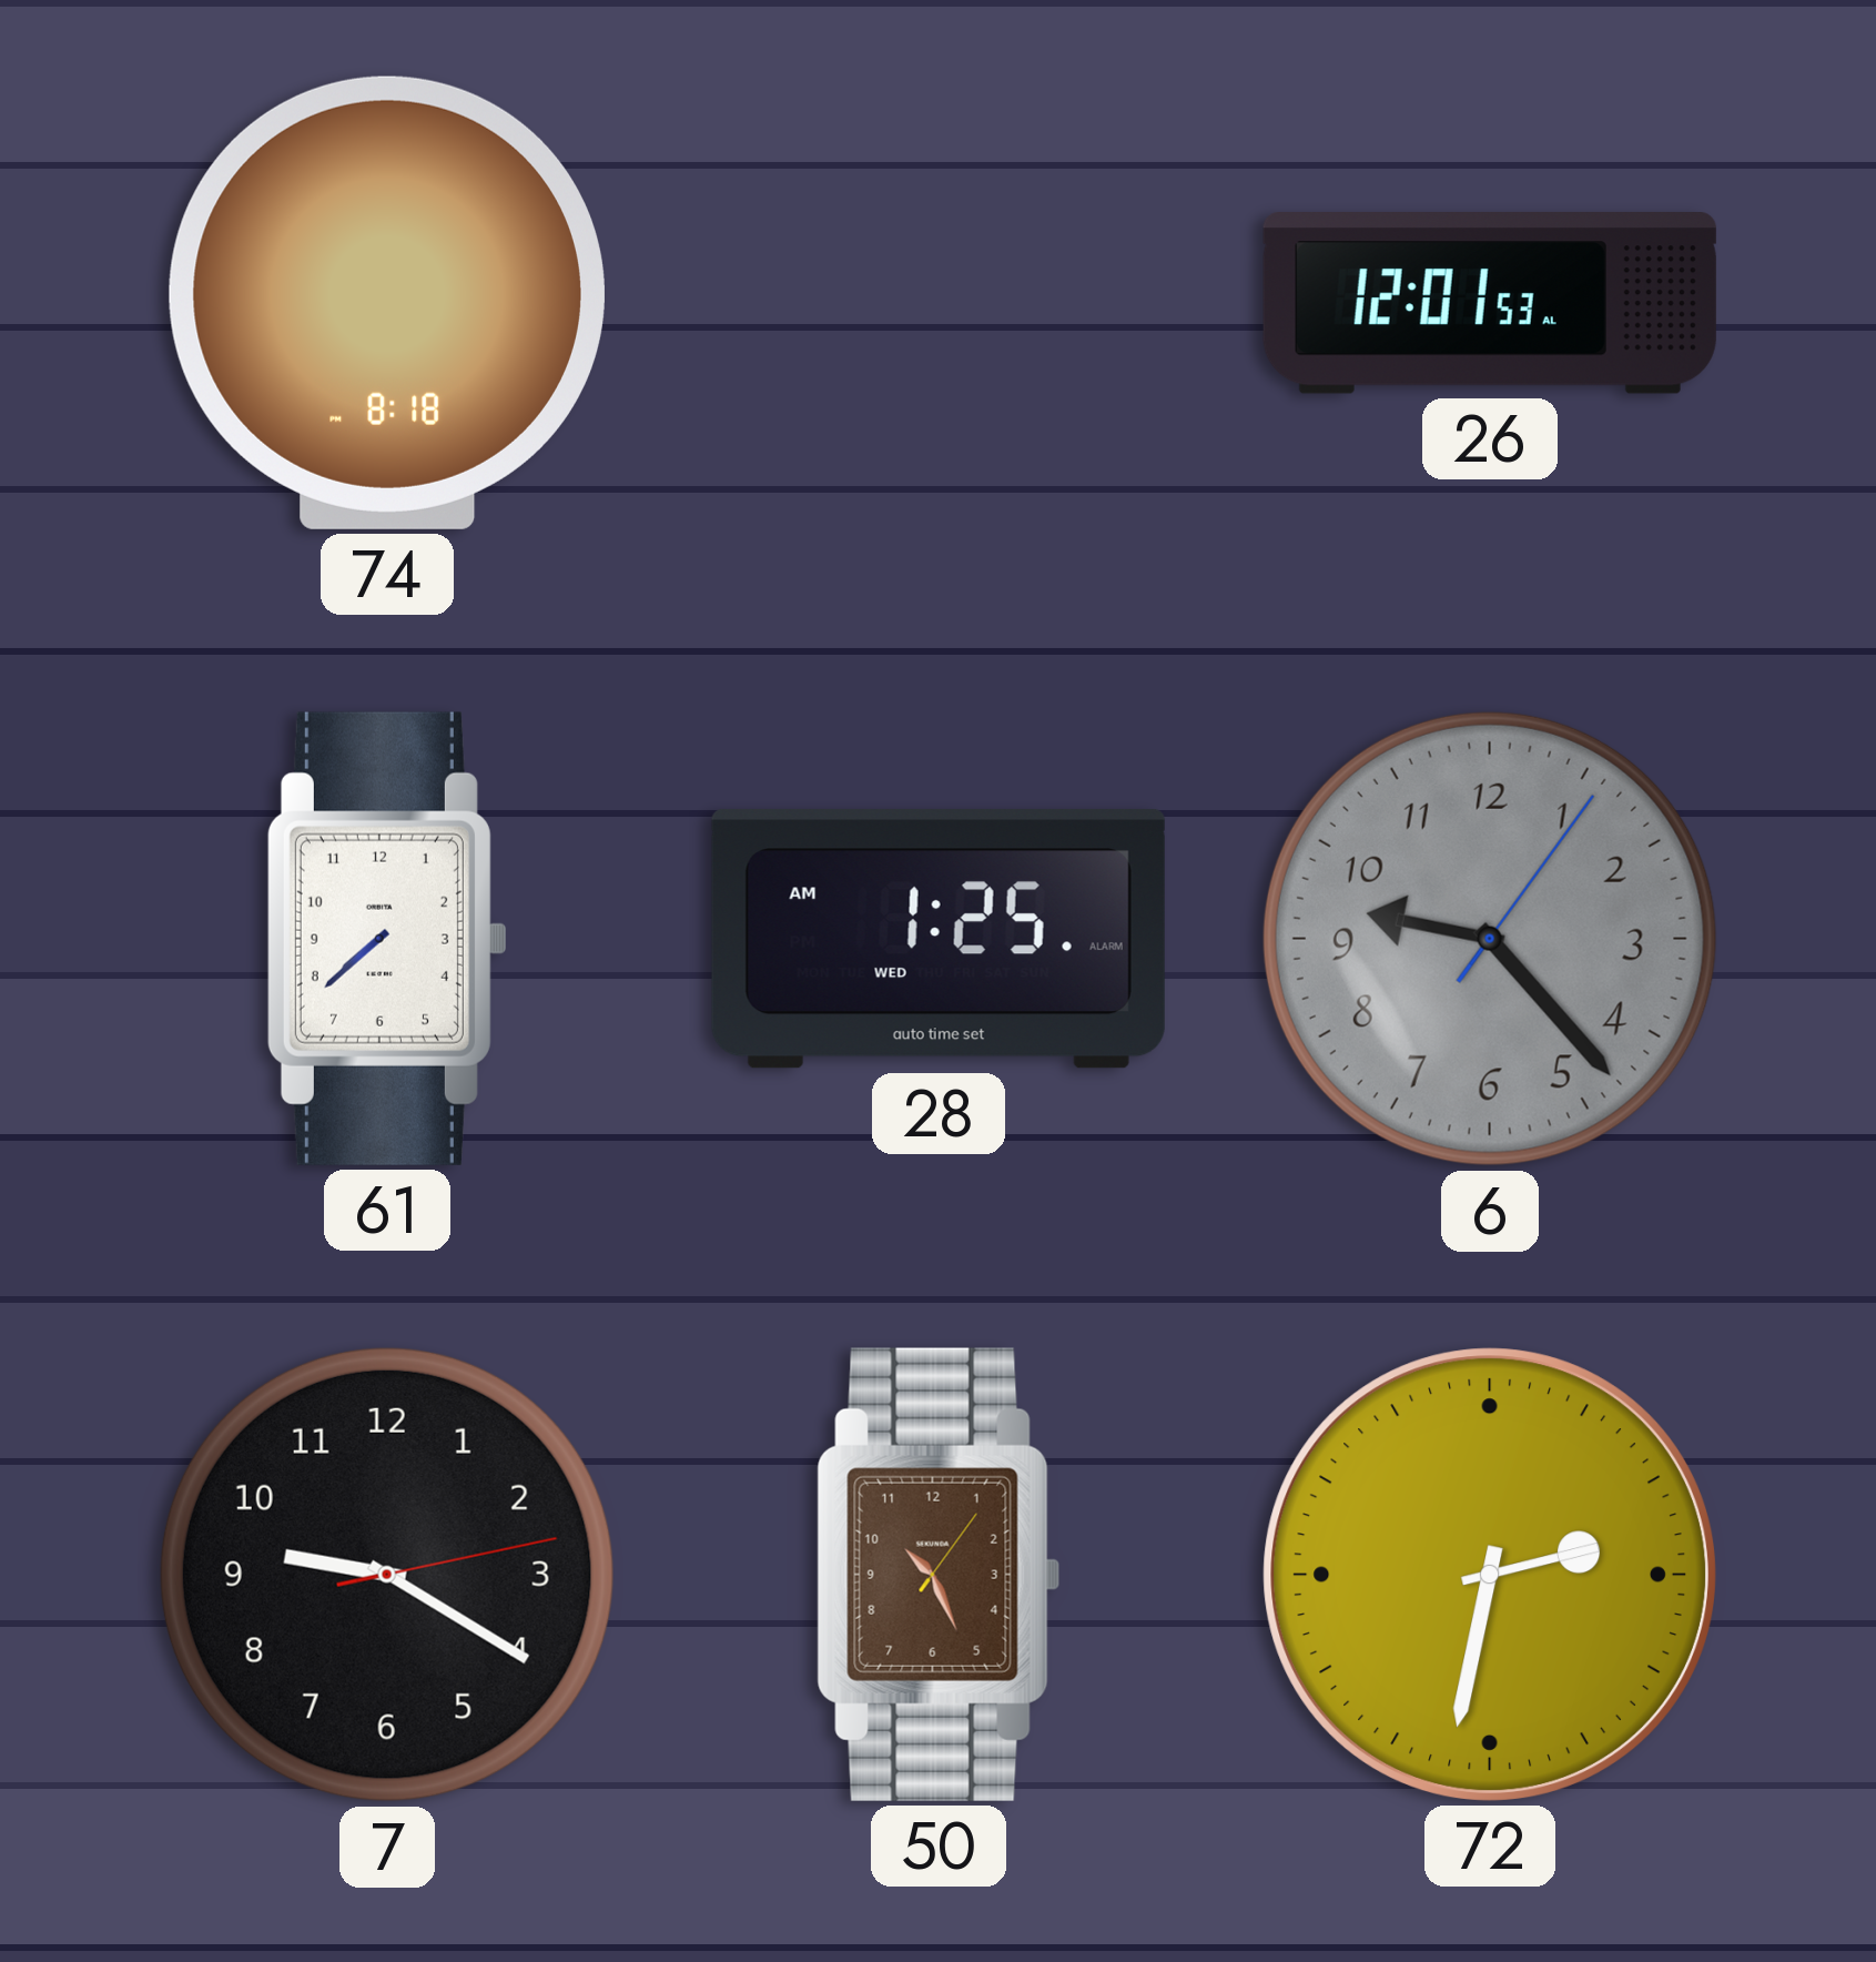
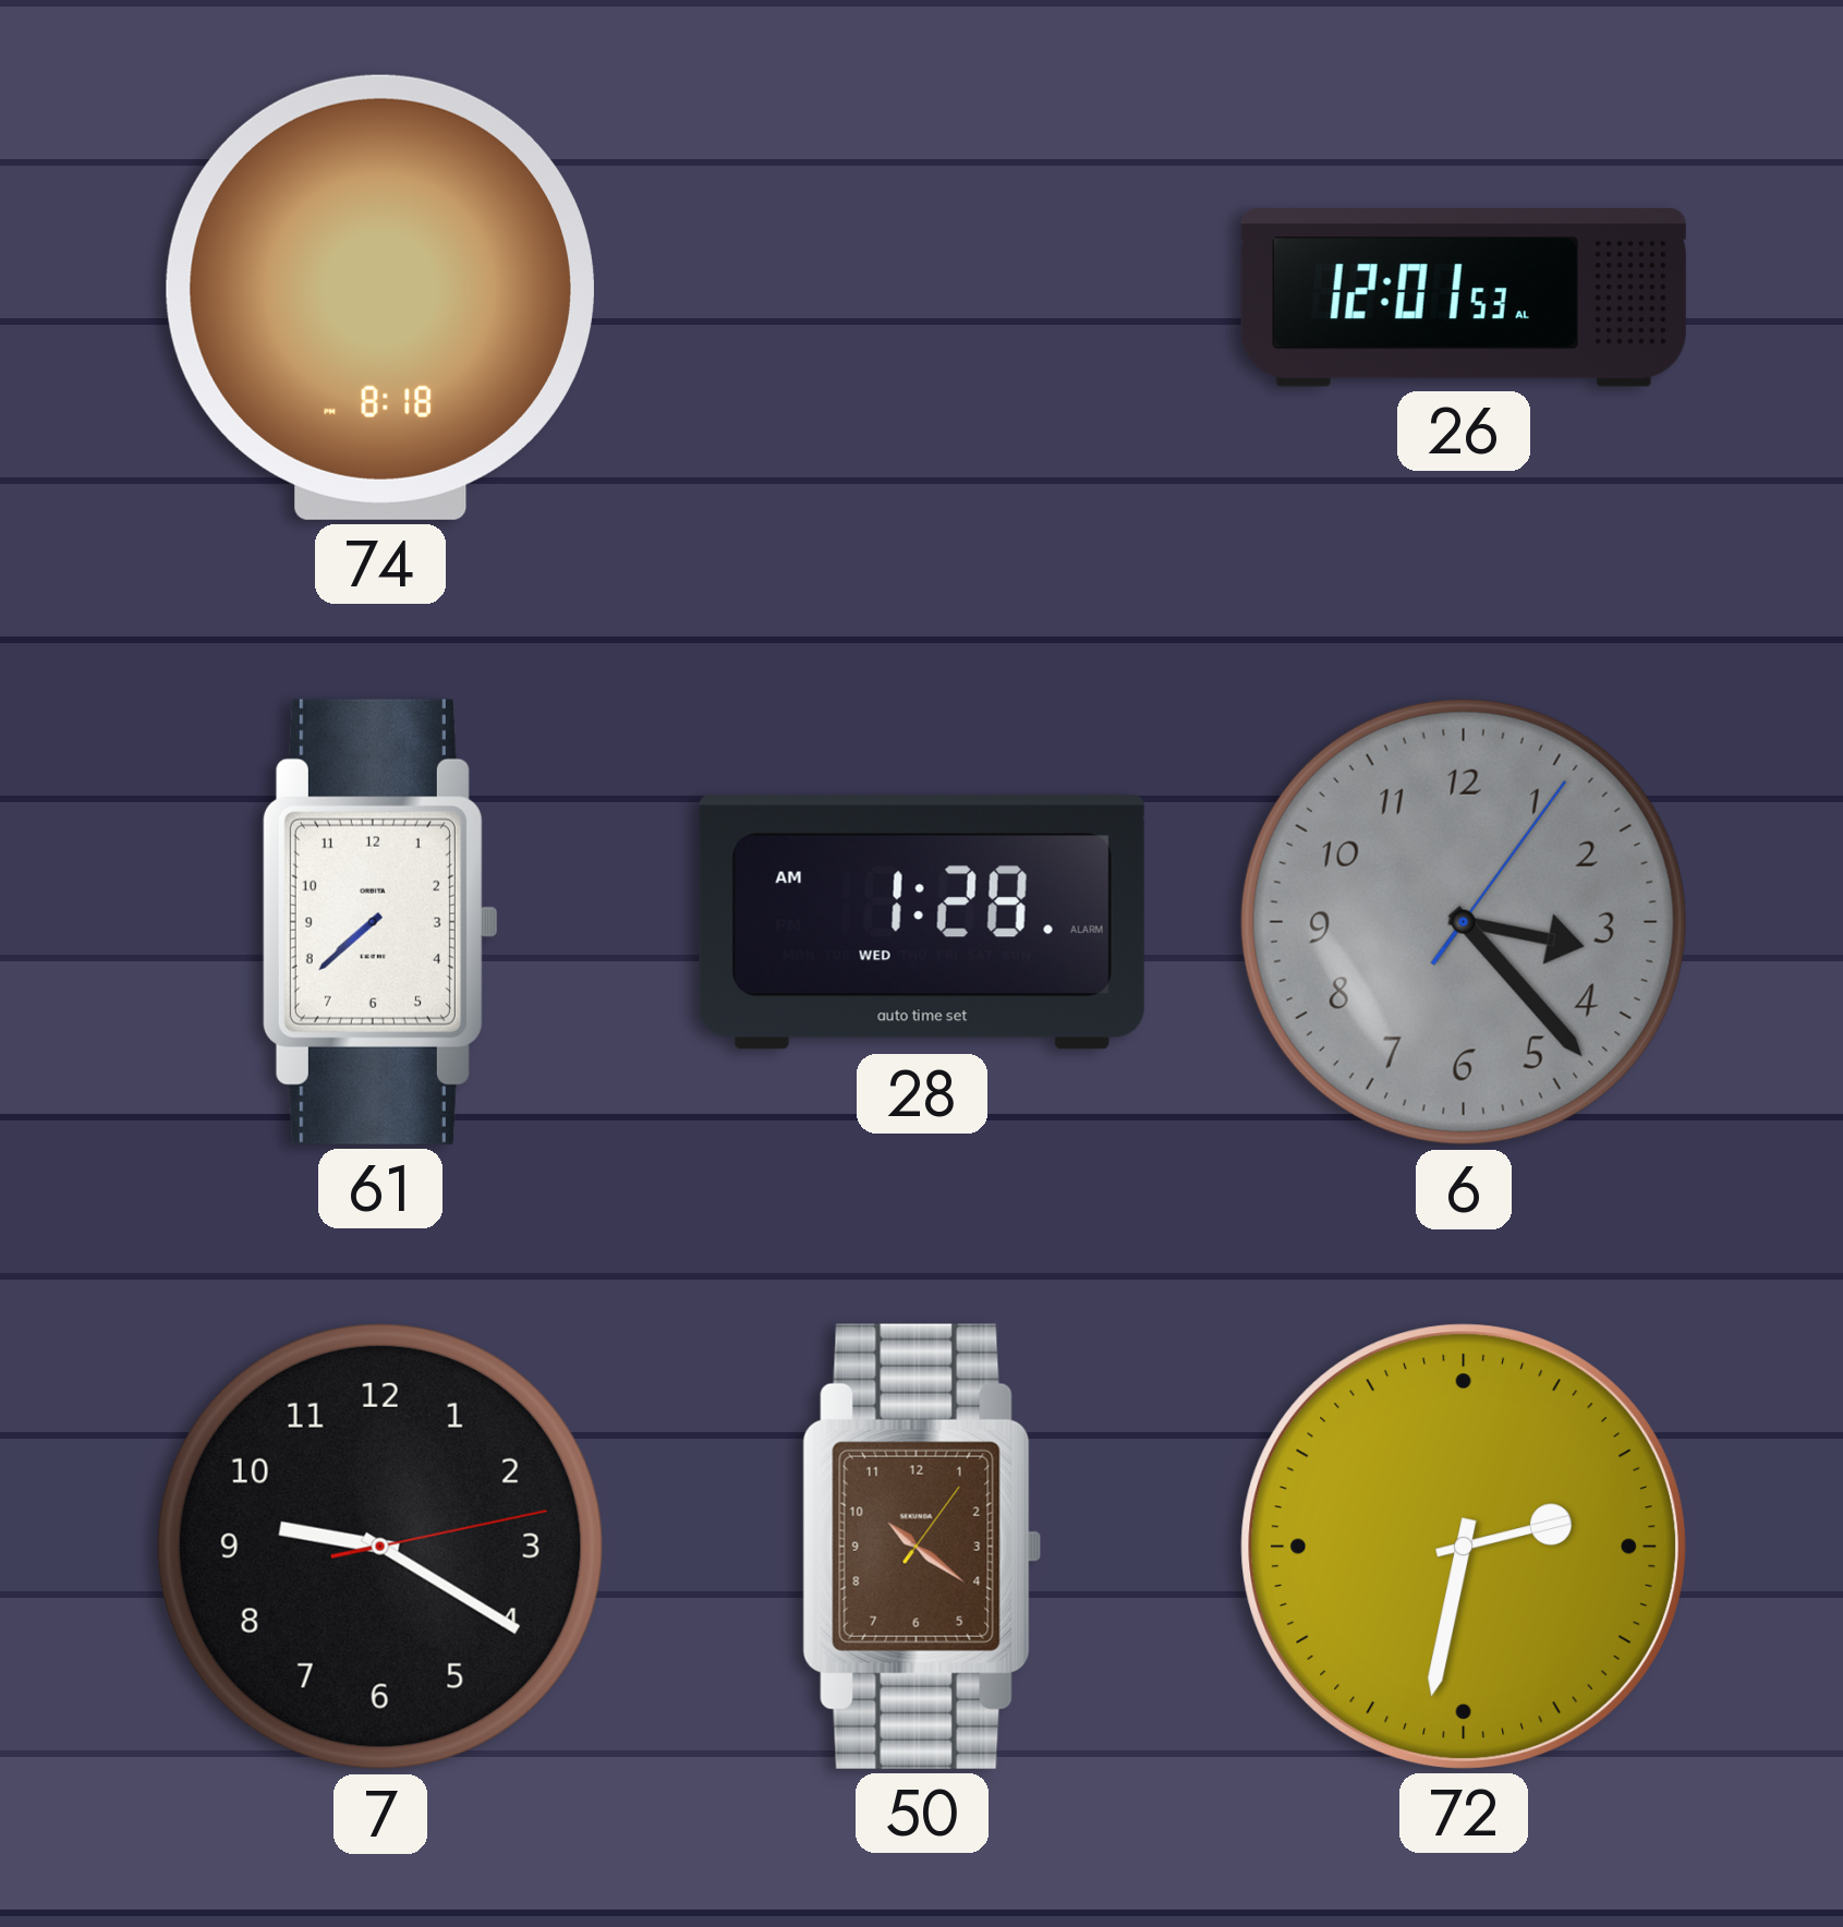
28: 1:25 -> 1:28 (922, 922)
6: 9:23 -> 3:23 (1464, 922)
50: 10:26 -> 10:21 (922, 1547)
